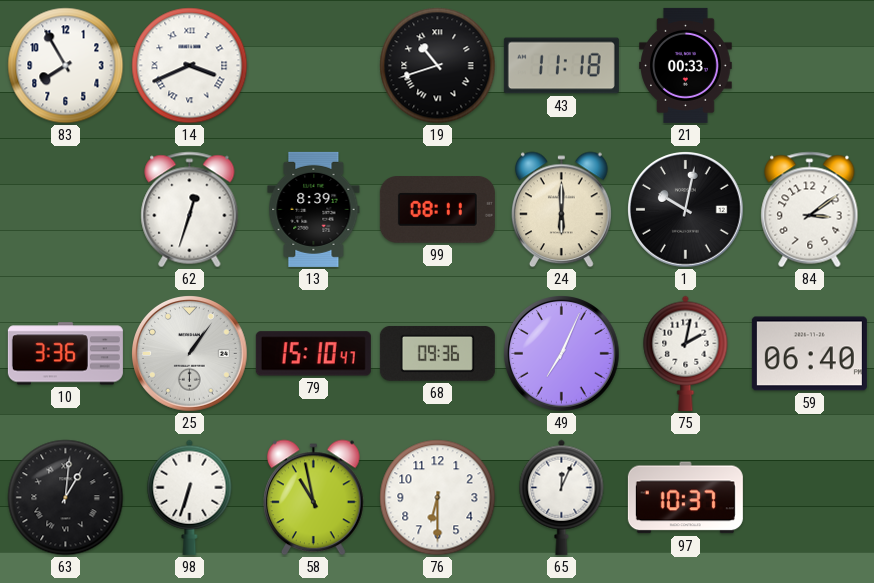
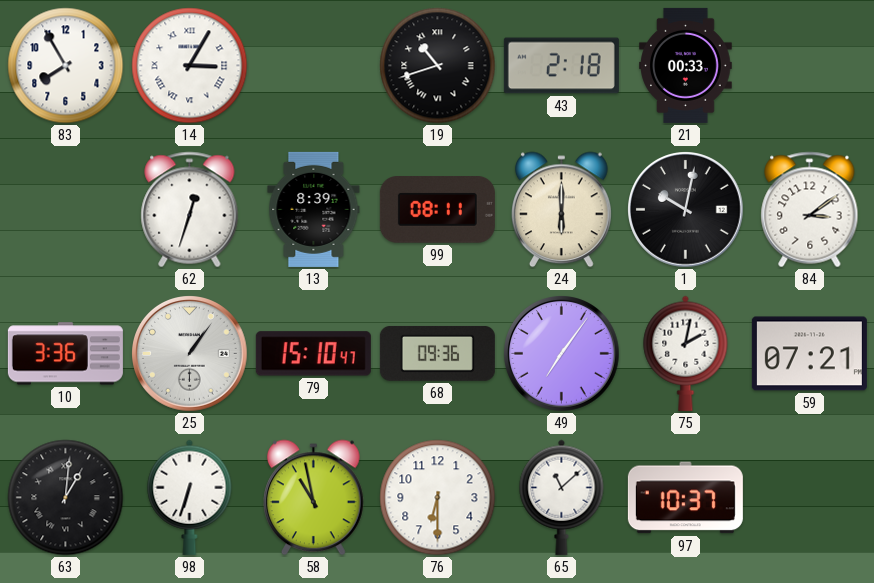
14: 3:41 -> 3:05 (190, 66)
43: 11:18 -> 2:18 (561, 66)
49: 7:04 -> 7:06 (562, 354)
59: 06:40 -> 07:21 (809, 354)
65: 12:04 -> 11:08 (562, 497)
